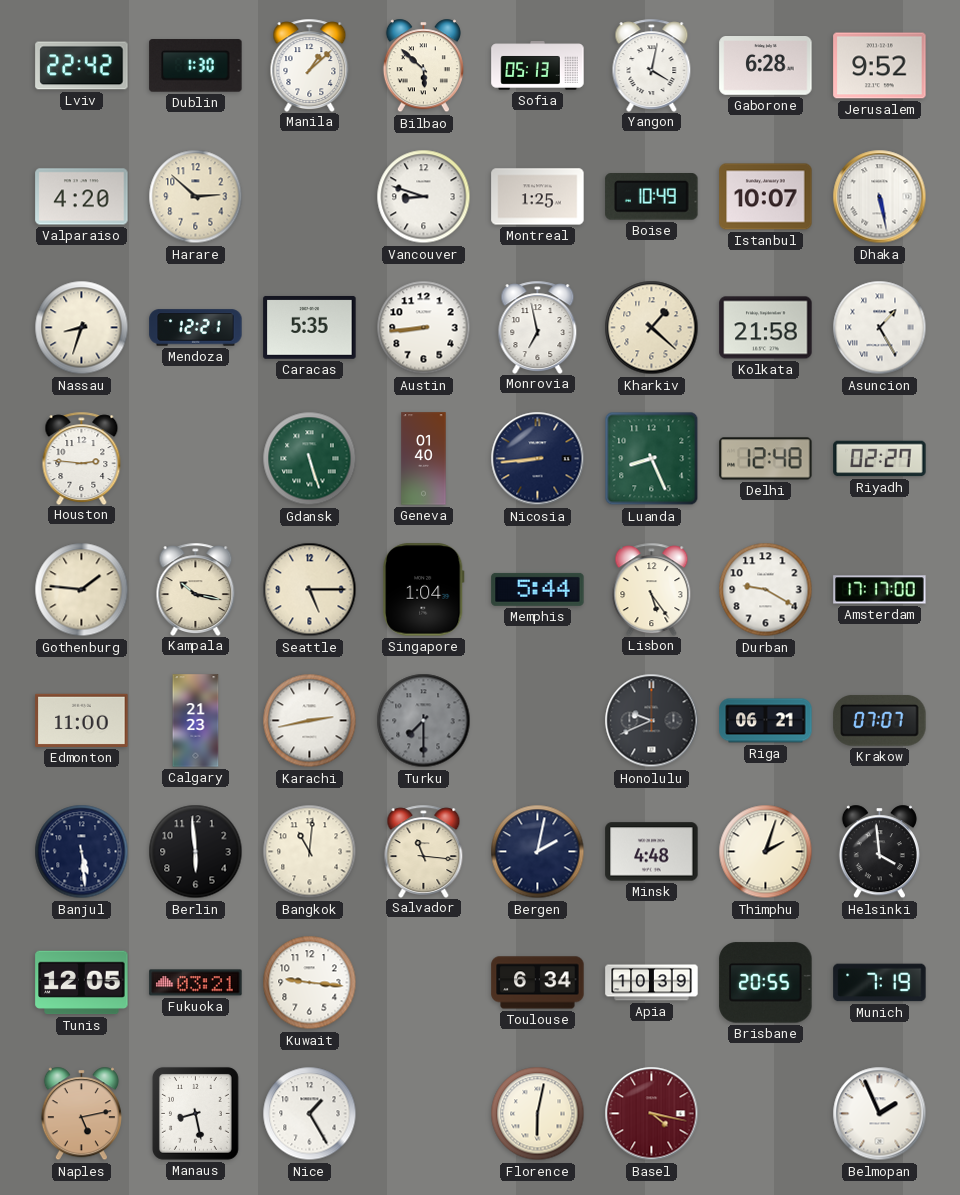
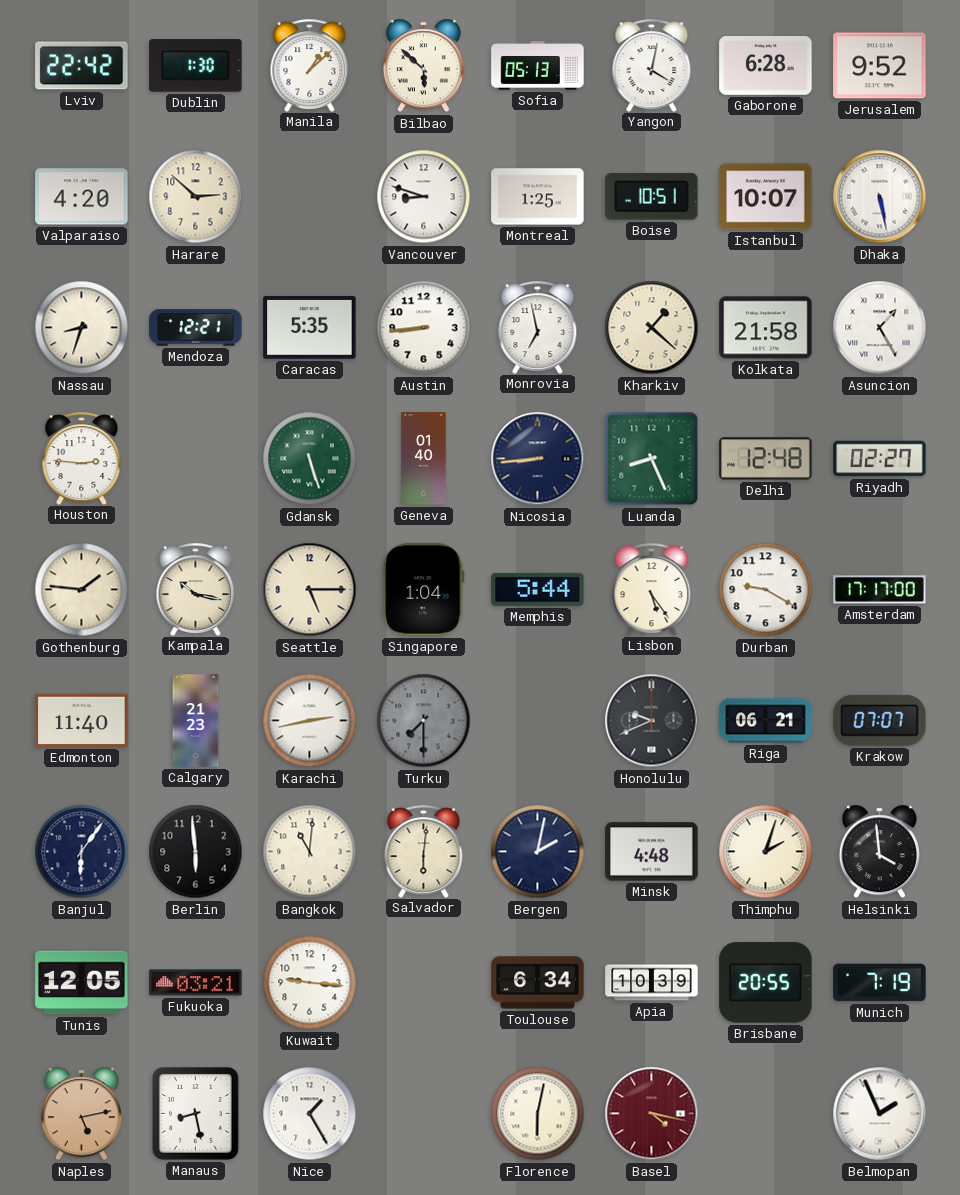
Boise: 10:49 -> 10:51 (652, 197)
Edmonton: 11:00 -> 11:40 (82, 720)
Banjul: 5:29 -> 6:06 (82, 852)
Salvador: 11:16 -> 6:01 (424, 851)
